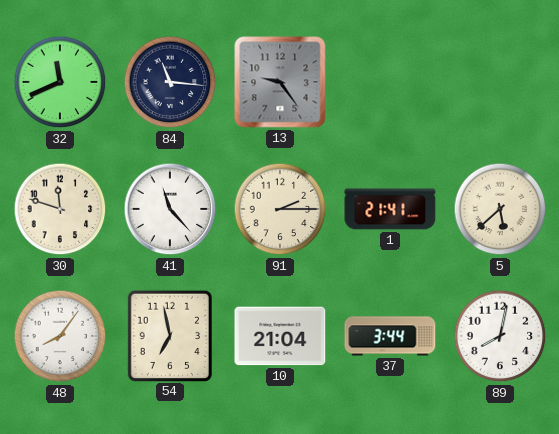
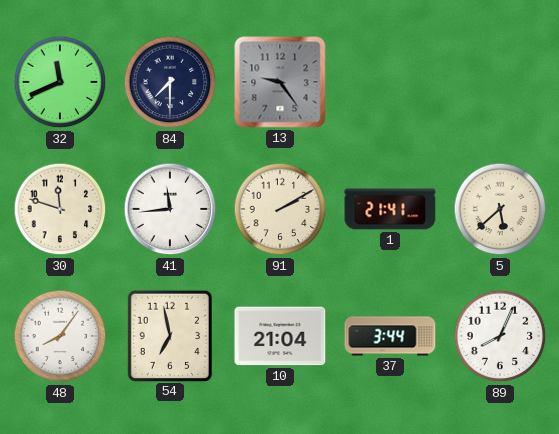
84: 11:16 -> 7:30 (170, 82)
41: 11:23 -> 11:44 (170, 209)
91: 2:15 -> 2:10 (280, 209)
89: 8:02 -> 8:04 (500, 336)
